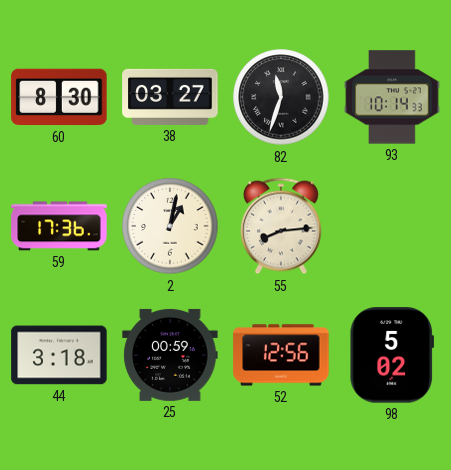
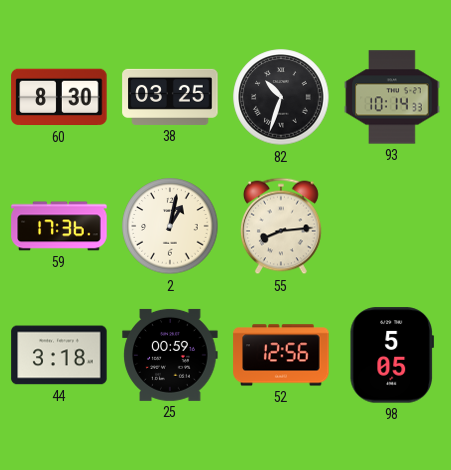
38: 03:27 -> 03:25 (170, 97)
82: 11:33 -> 10:33 (281, 97)
98: 5:02 -> 5:05 (391, 355)
